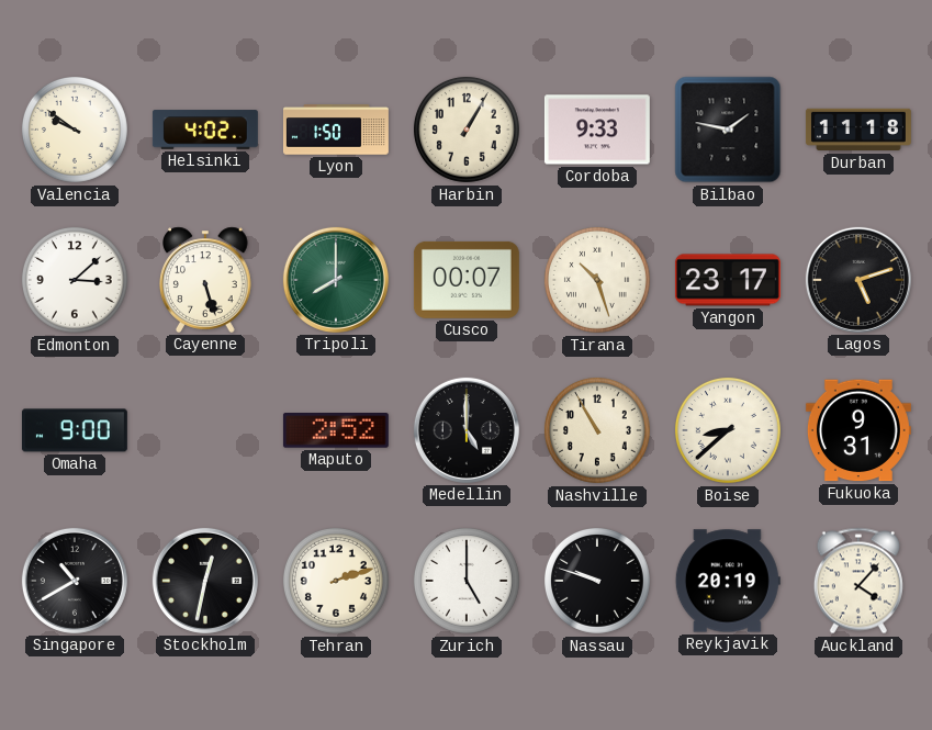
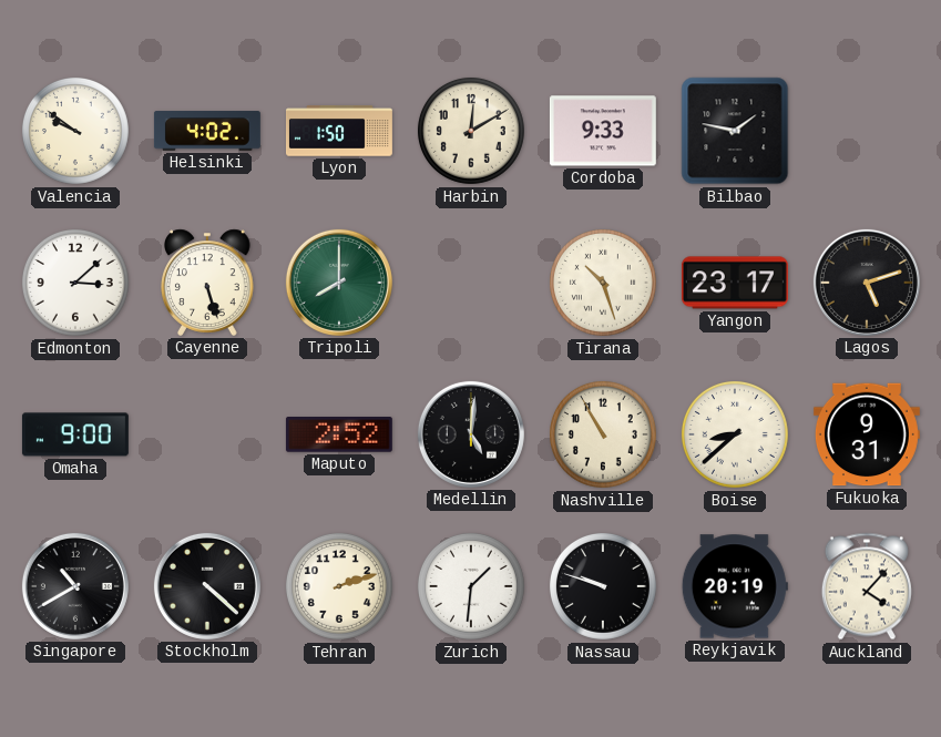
Harbin: 1:05 -> 12:10 (471, 131)
Durban: 11:18 -> none (858, 130)
Cusco: 00:07 -> none (467, 280)
Medellin: 5:00 -> 5:01 (471, 434)
Stockholm: 12:32 -> 4:22 (207, 586)
Zurich: 5:00 -> 1:31 (471, 586)
